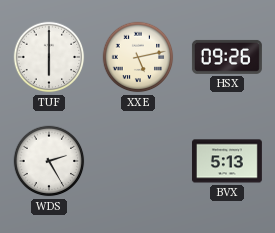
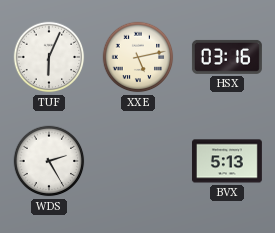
TUF: 6:00 -> 6:04 (49, 57)
HSX: 09:26 -> 03:16 (227, 57)
